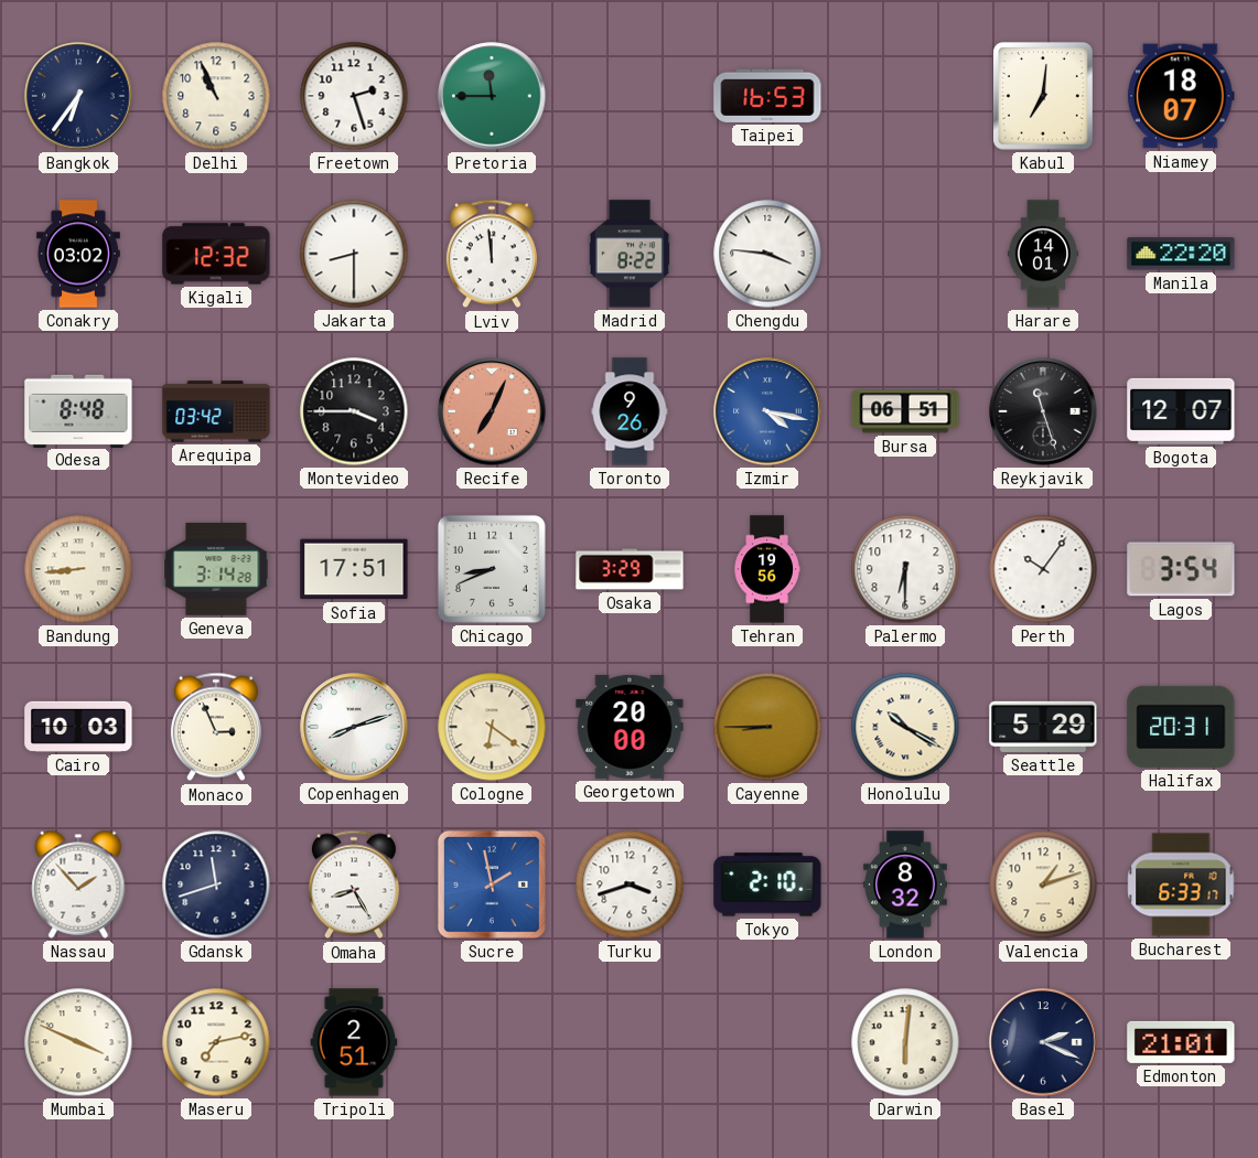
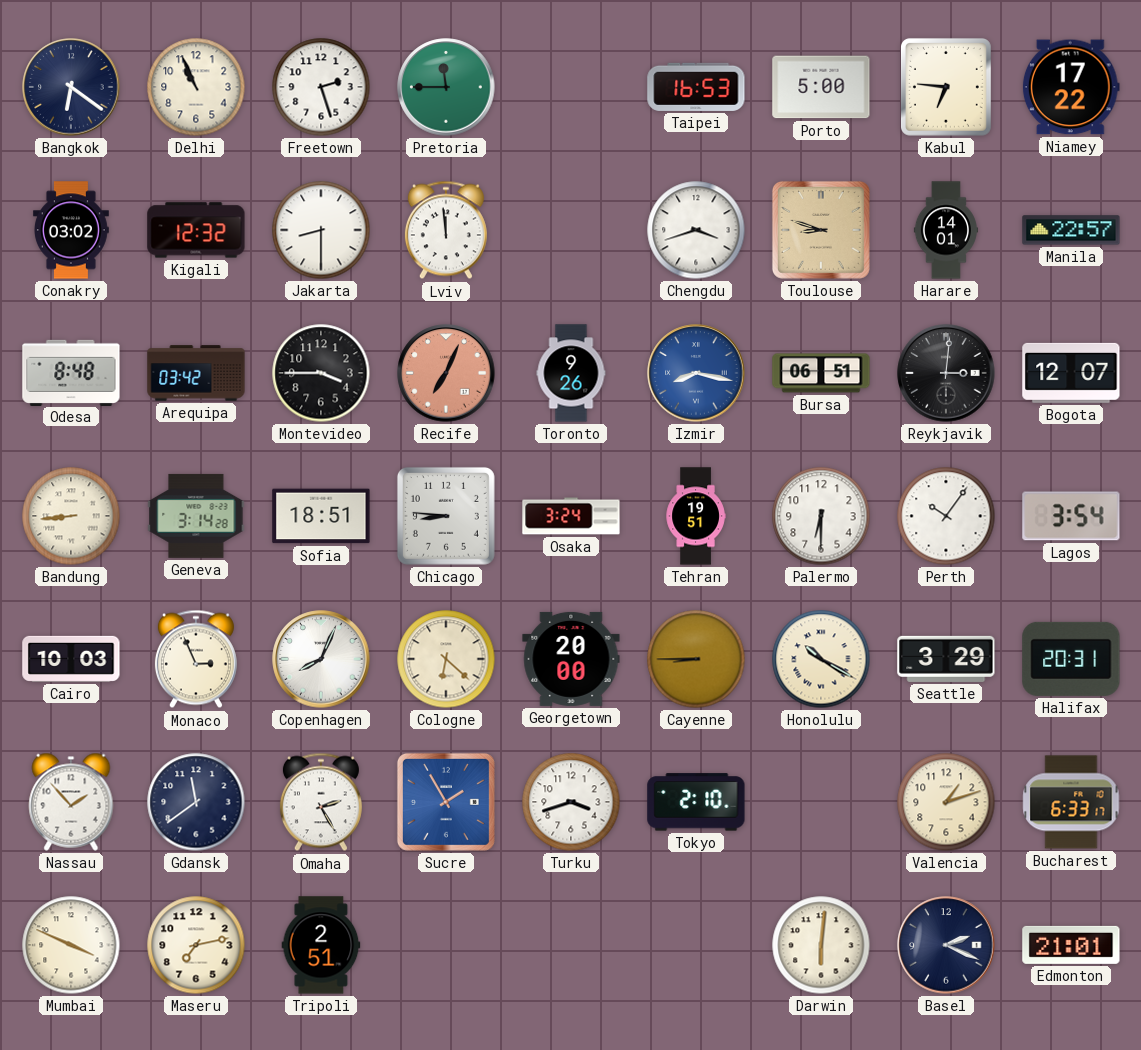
Bangkok: 6:36 -> 6:21 (71, 87)
Porto: none -> 5:00 (821, 87)
Kabul: 7:01 -> 6:46 (946, 87)
Niamey: 18:07 -> 17:22 (1071, 87)
Madrid: 8:22 -> none (630, 254)
Chengdu: 3:46 -> 3:42 (696, 230)
Toulouse: none -> 8:48 (821, 230)
Manila: 22:20 -> 22:57 (1071, 230)
Izmir: 4:17 -> 8:17 (696, 373)
Reykjavik: 11:27 -> 3:01 (946, 373)
Sofia: 17:51 -> 18:51 (321, 516)
Chicago: 8:41 -> 8:46 (446, 516)
Osaka: 3:29 -> 3:24 (571, 516)
Tehran: 19:56 -> 19:51 (696, 516)
Copenhagen: 8:12 -> 8:04 (321, 659)
Cologne: 6:21 -> 6:22 (446, 659)
Seattle: 5:29 -> 3:29 (946, 659)
Gdansk: 11:42 -> 11:39 (196, 802)
Omaha: 8:25 -> 2:25 (321, 802)
Sucre: 1:58 -> 1:55 (446, 802)
London: 8:32 -> none (905, 884)
